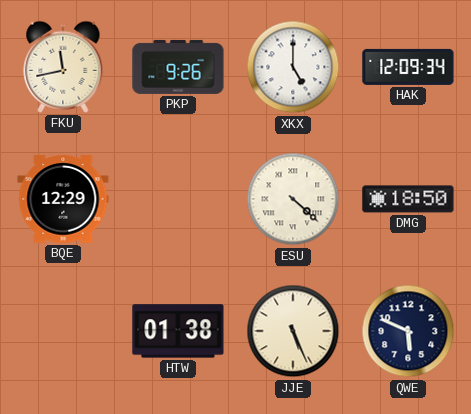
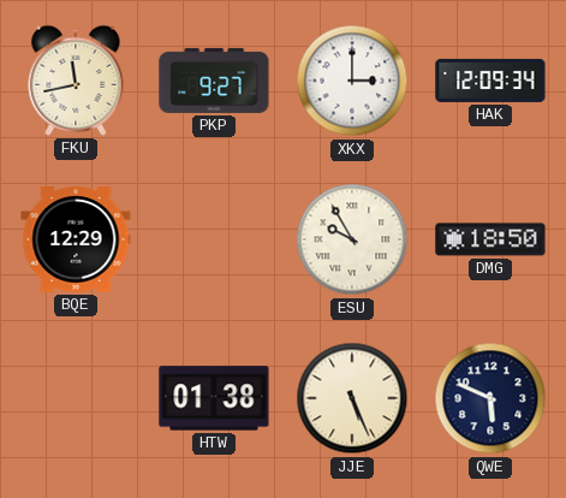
PKP: 9:26 -> 9:27 (214, 81)
XKX: 5:00 -> 3:00 (352, 81)
ESU: 4:22 -> 9:55 (352, 239)
